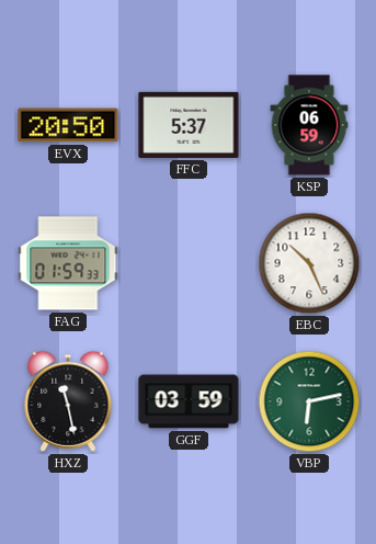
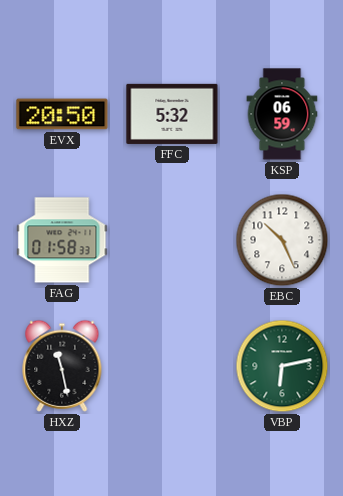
FFC: 5:37 -> 5:32 (172, 114)
FAG: 01:59 -> 01:58 (62, 240)
GGF: 03:59 -> none (189, 401)
